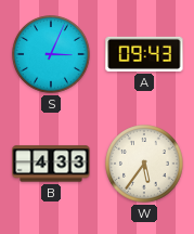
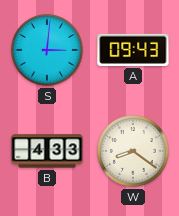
S: 3:04 -> 3:01 (47, 50)
W: 5:36 -> 8:21 (133, 151)
